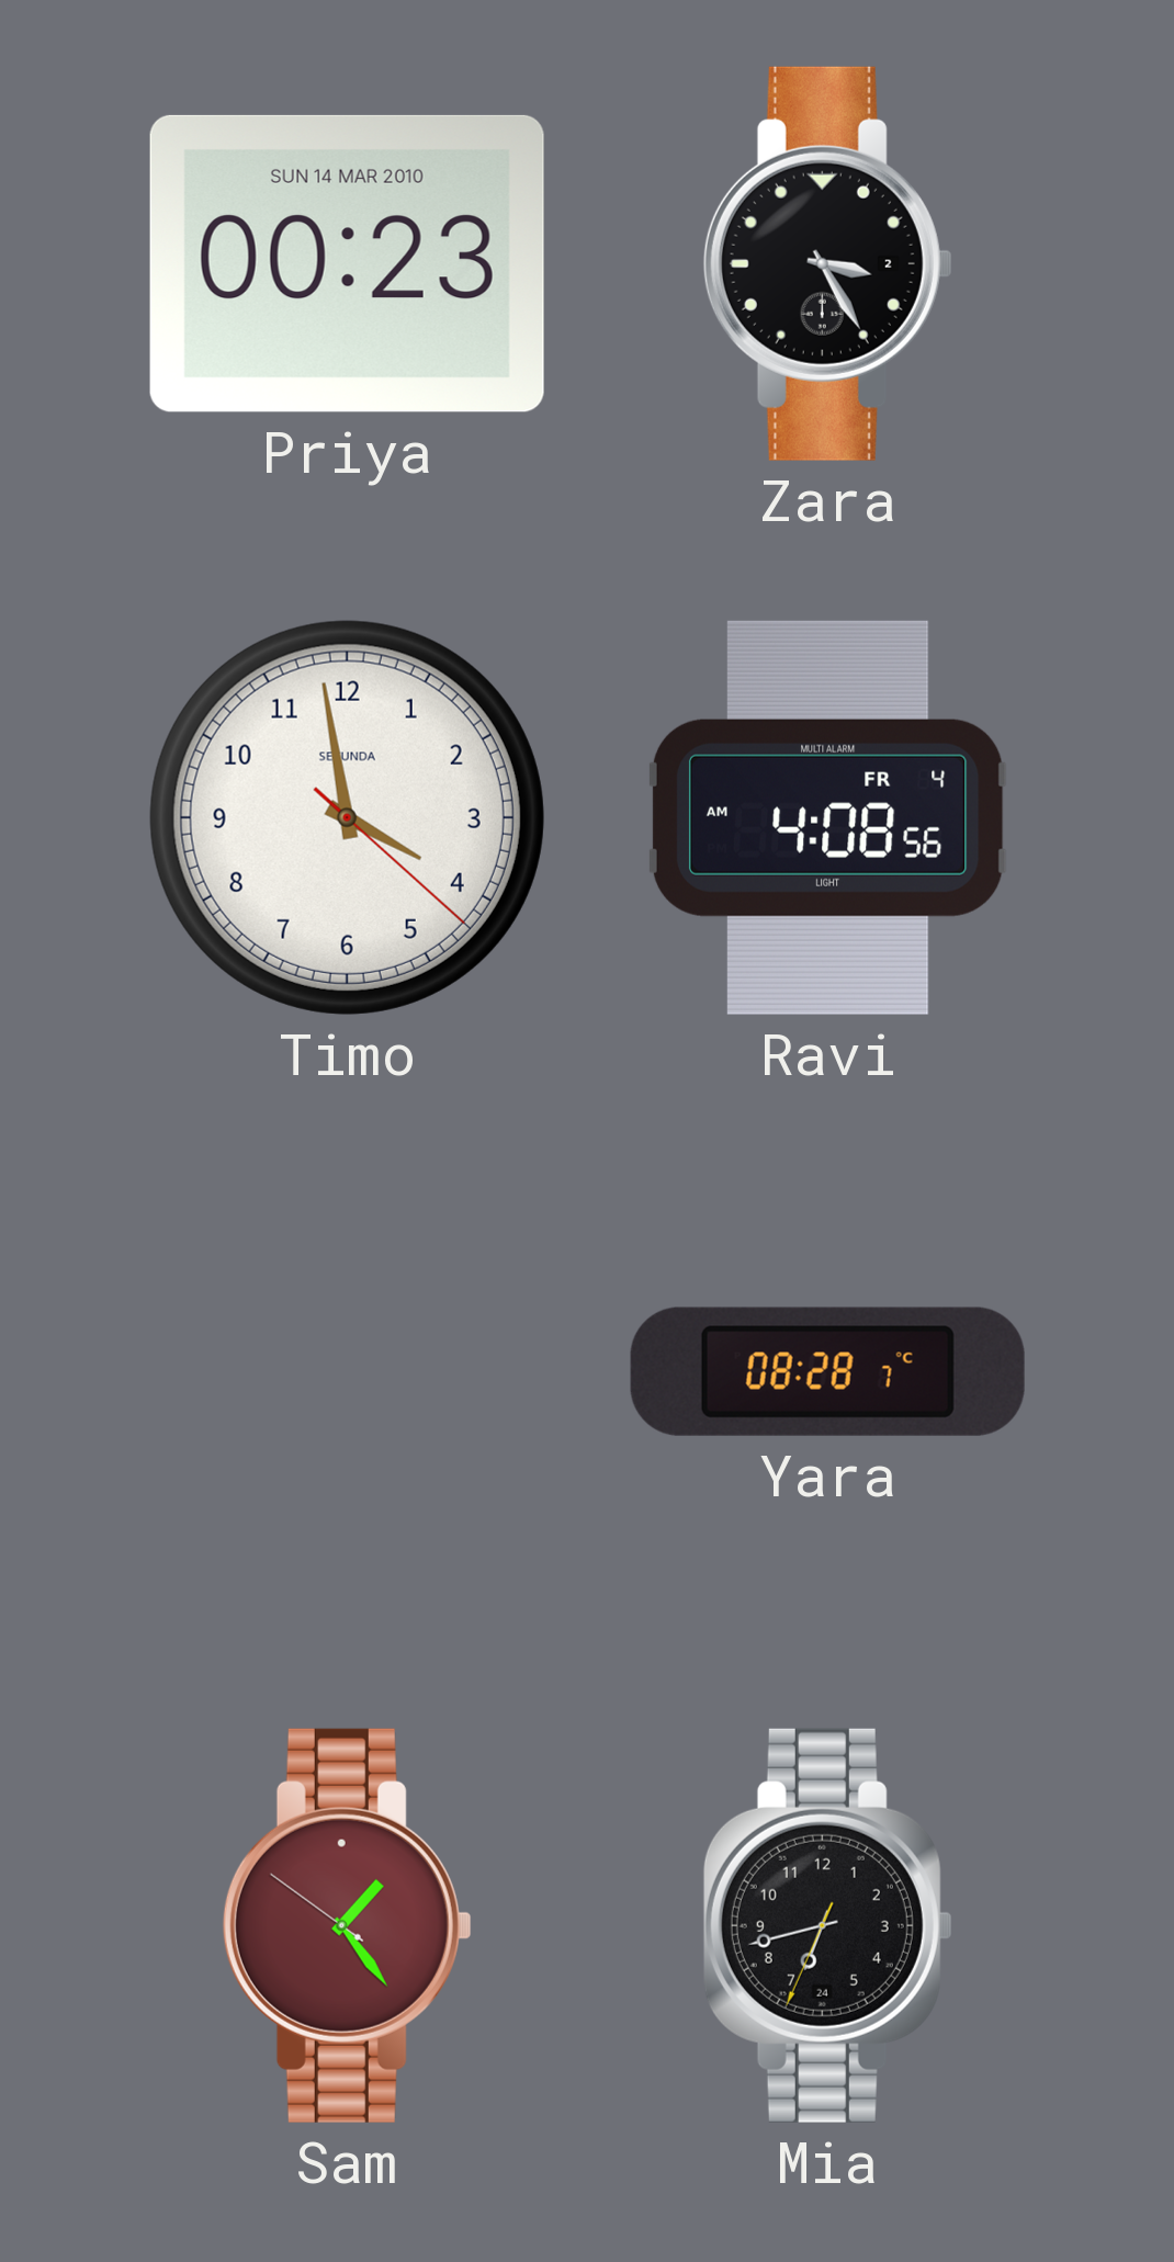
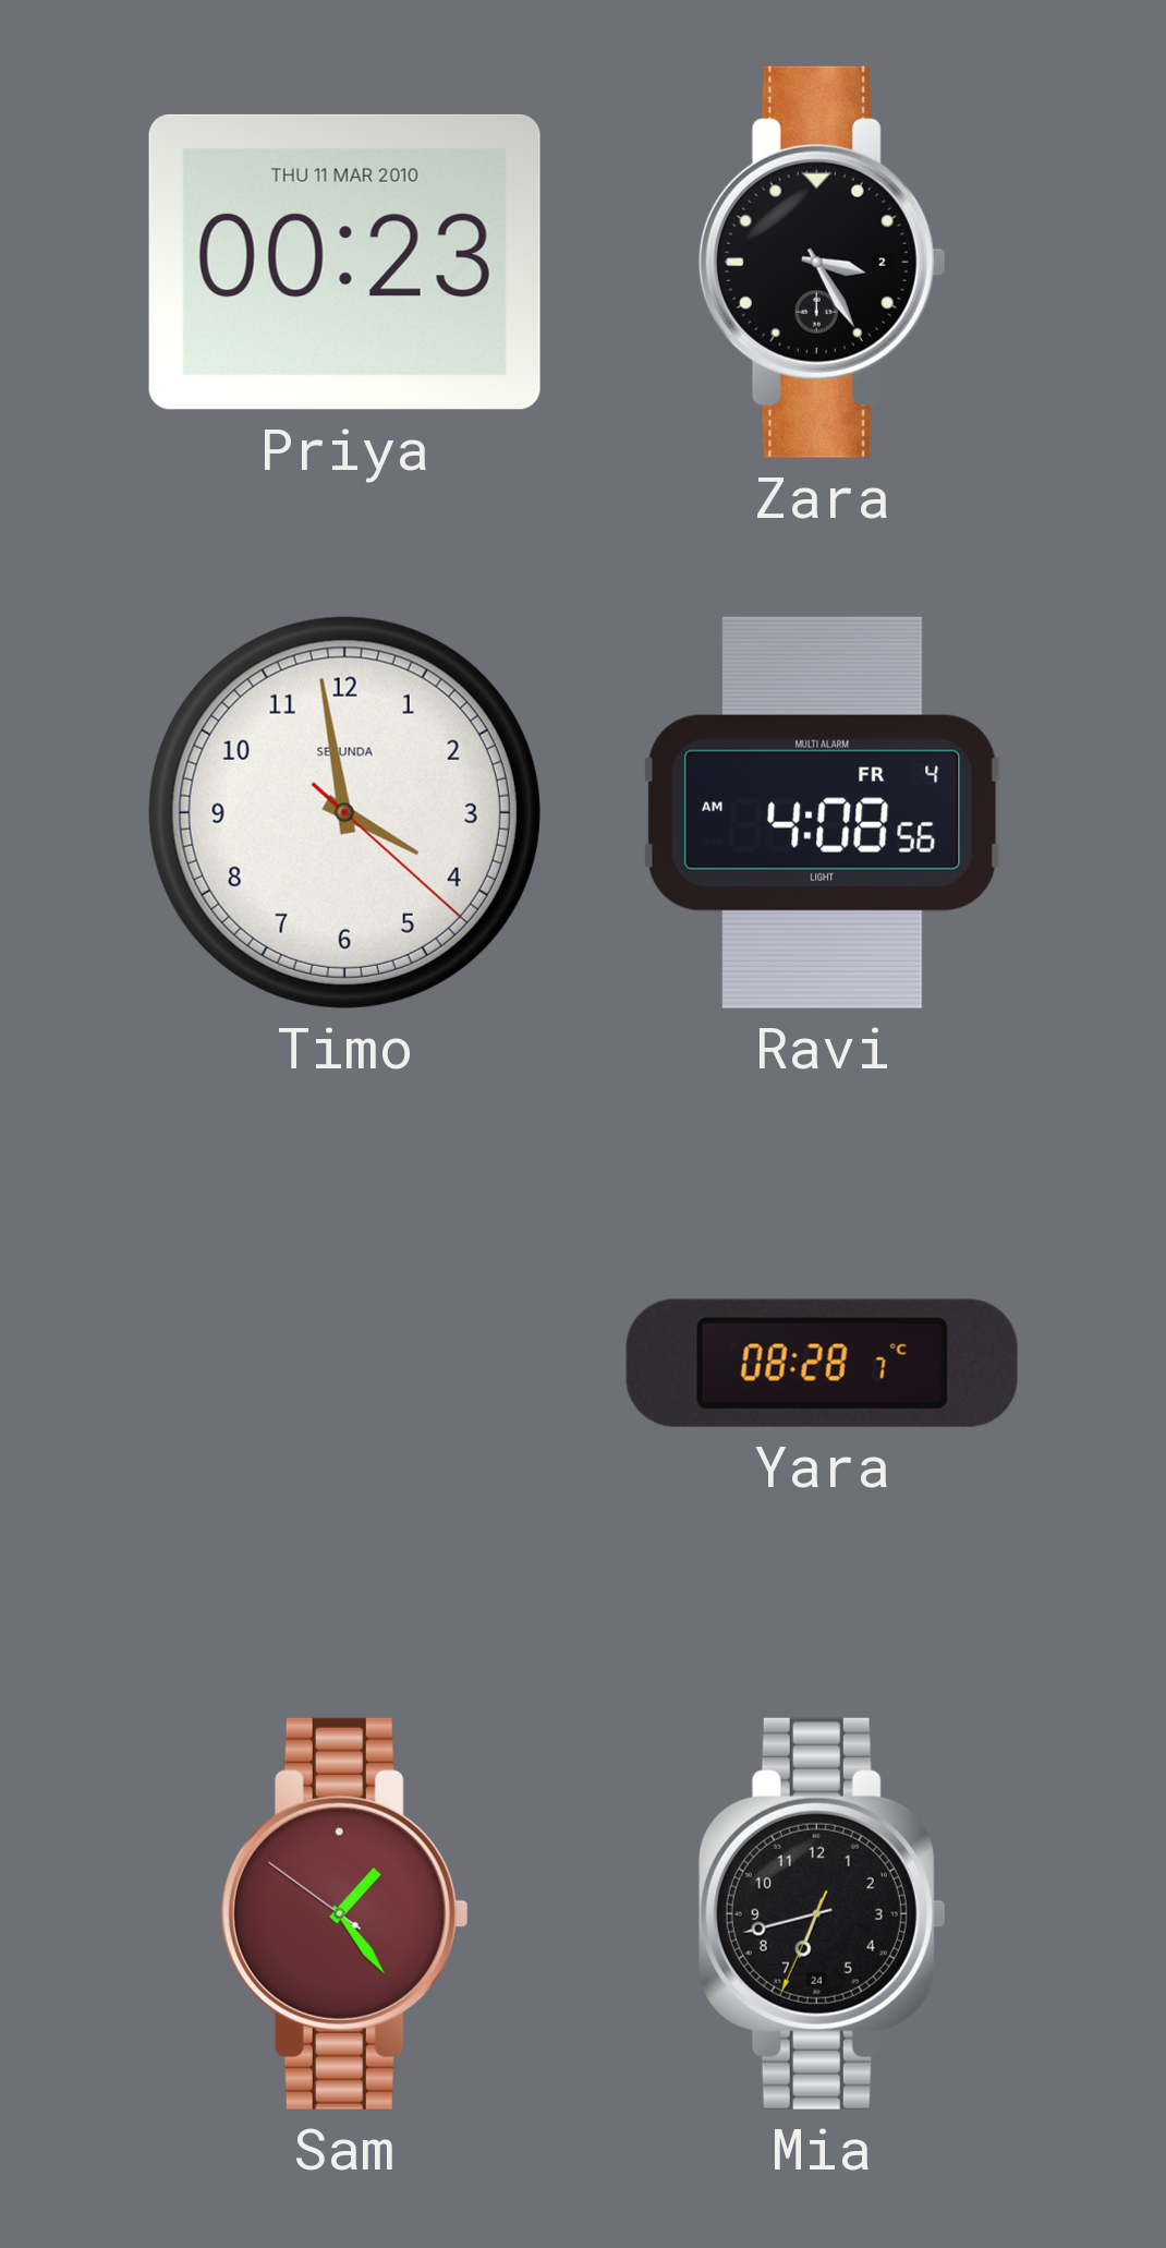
Priya date: SUN 14 MAR 2010 -> THU 11 MAR 2010 (344, 262)
